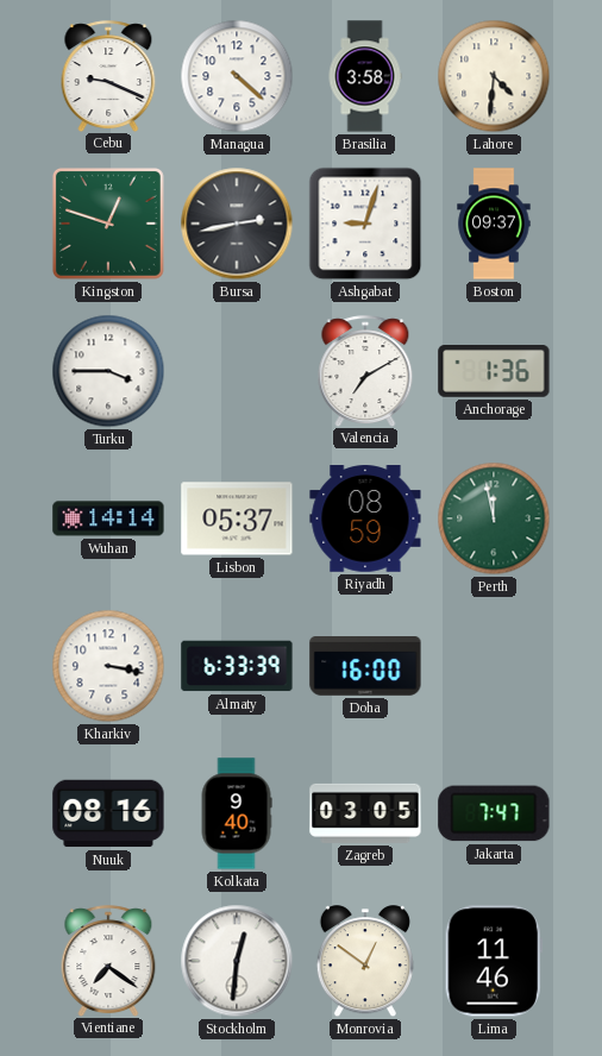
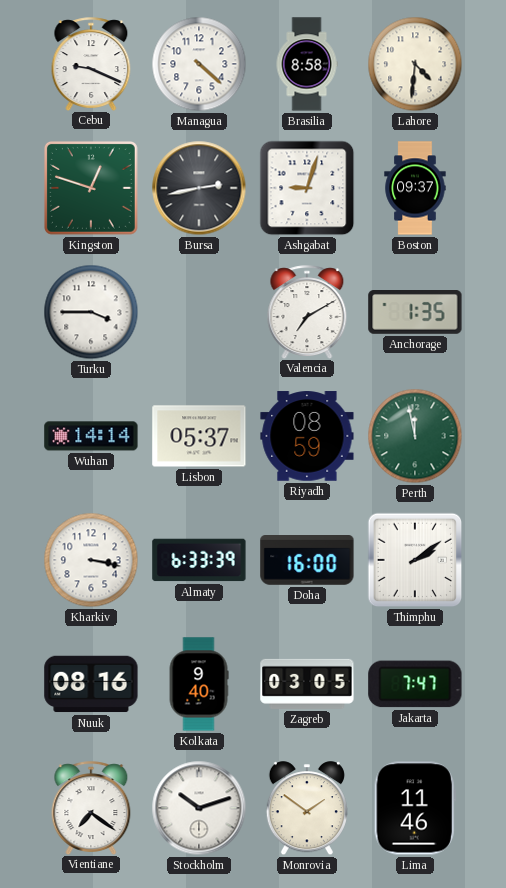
Brasilia: 3:58 -> 8:58 (307, 64)
Anchorage: 1:36 -> 1:35 (415, 313)
Thimphu: none -> 2:09 (415, 560)
Stockholm: 12:31 -> 10:12 (199, 808)
Monrovia: 12:51 -> 1:51 (307, 809)
